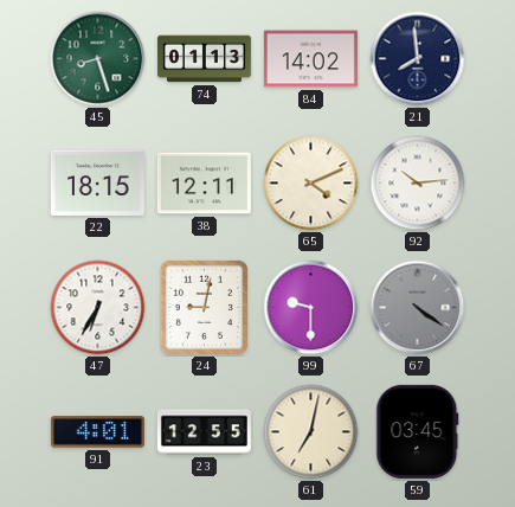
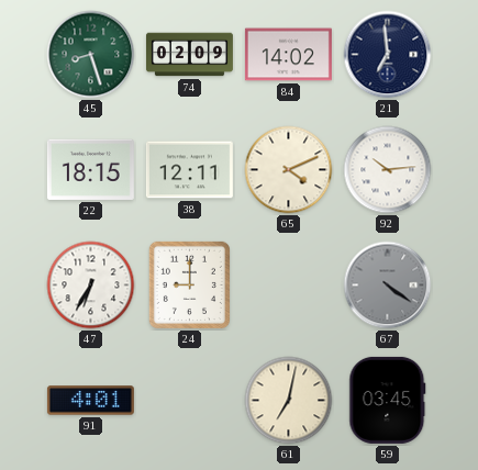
74: 01:13 -> 02:09 (189, 55)
21: 7:59 -> 6:59 (388, 55)
24: 9:02 -> 9:00 (189, 284)
99: 9:30 -> none (311, 308)
23: 12:55 -> none (204, 432)
